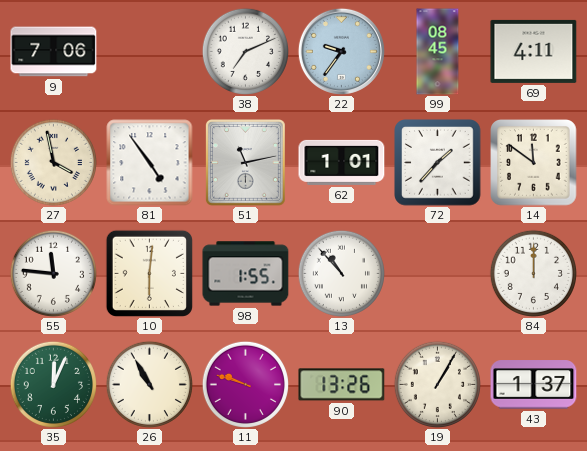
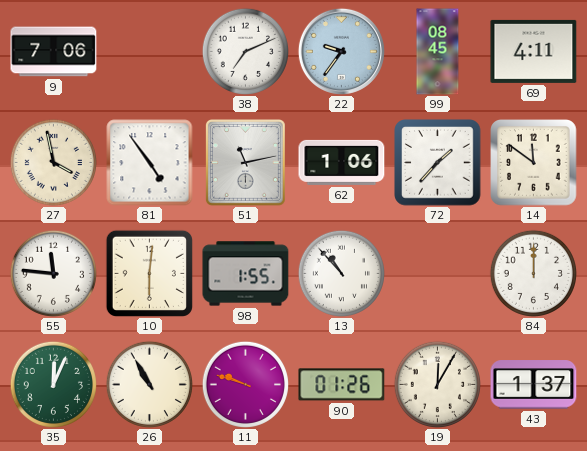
62: 1:01 -> 1:06 (342, 162)
90: 13:26 -> 01:26 (342, 385)
19: 1:05 -> 12:05 (437, 384)
